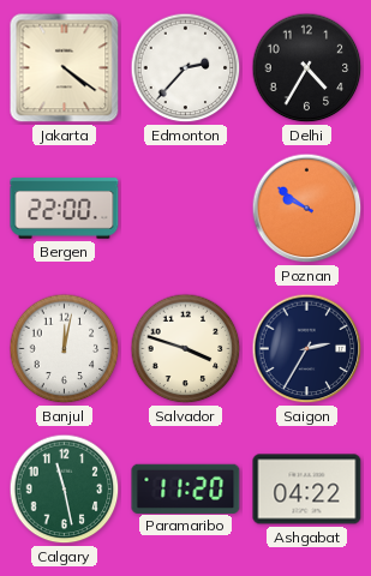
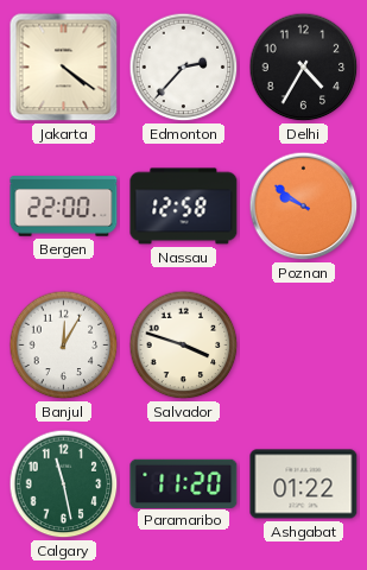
Nassau: none -> 12:58 (184, 207)
Banjul: 12:02 -> 12:05 (64, 346)
Saigon: 2:35 -> none (307, 349)
Ashgabat: 04:22 -> 01:22 (304, 484)
